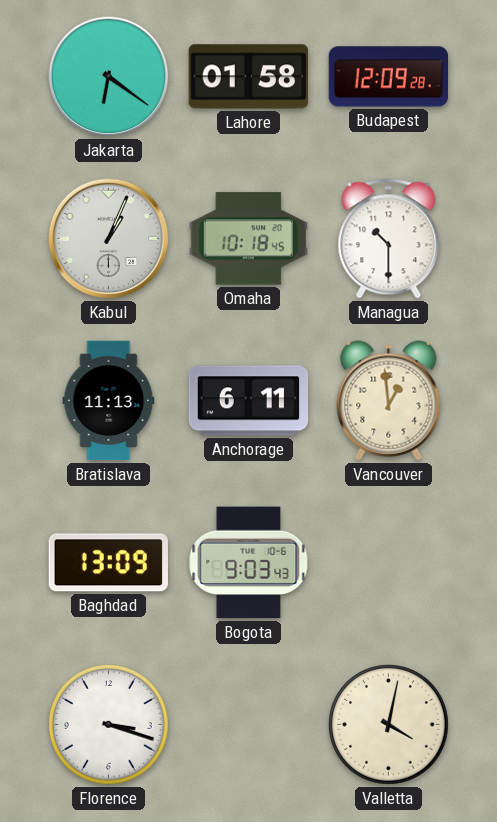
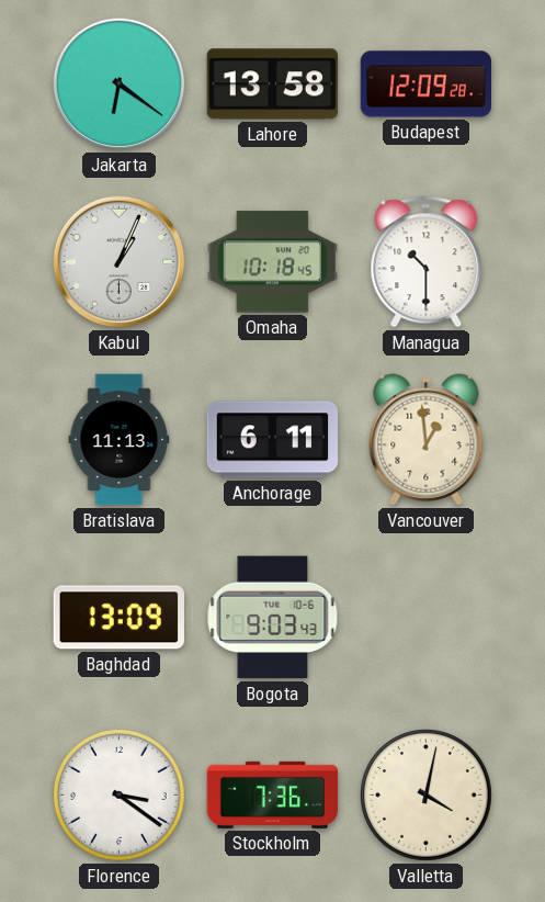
Lahore: 01:58 -> 13:58 (272, 84)
Florence: 3:18 -> 3:21 (120, 796)
Stockholm: none -> 7:36 (273, 794)
